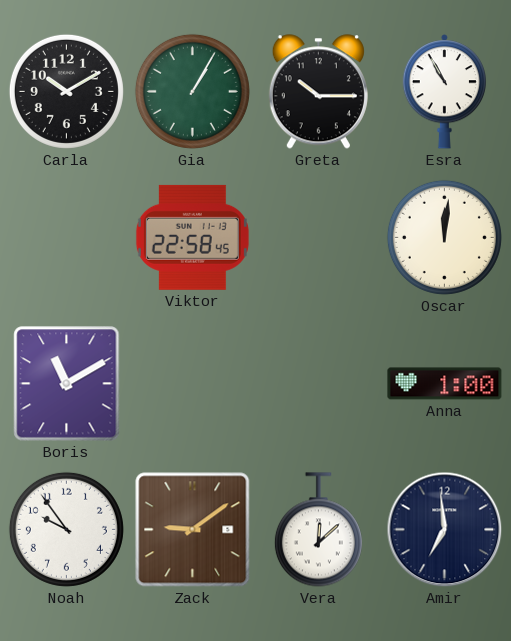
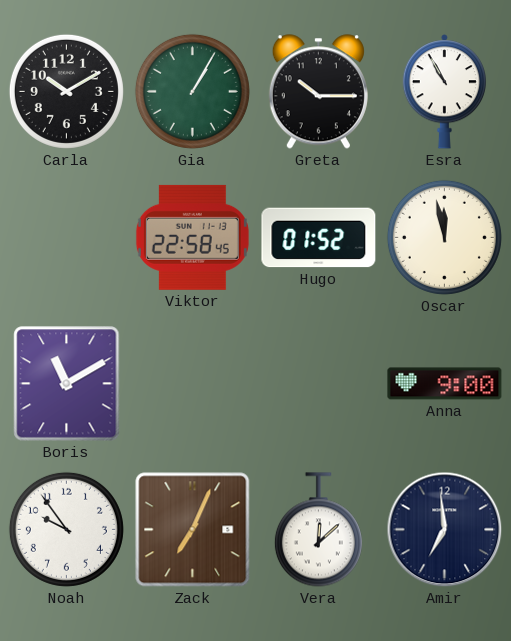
Hugo: none -> 01:52 (319, 238)
Oscar: 12:01 -> 11:58 (444, 237)
Anna: 1:00 -> 9:00 (445, 384)
Zack: 9:09 -> 7:04 (193, 530)
